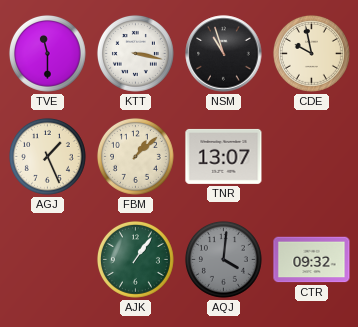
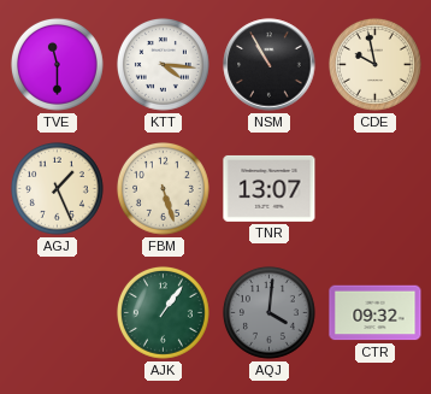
KTT: 3:17 -> 4:16 (163, 64)
NSM: 10:57 -> 10:55 (270, 65)
FBM: 1:08 -> 5:27 (163, 188)
